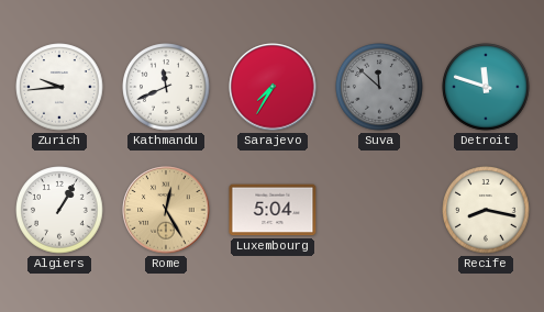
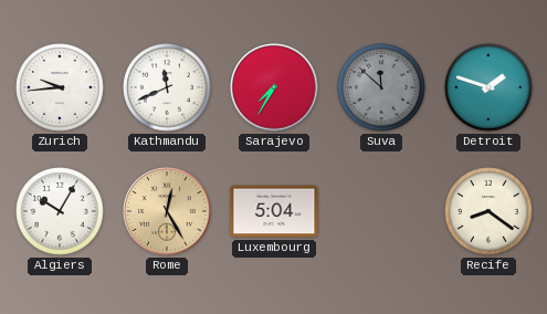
Detroit: 11:48 -> 1:48 (488, 87)
Algiers: 1:05 -> 10:05 (60, 211)
Recife: 8:17 -> 8:21 (488, 211)
